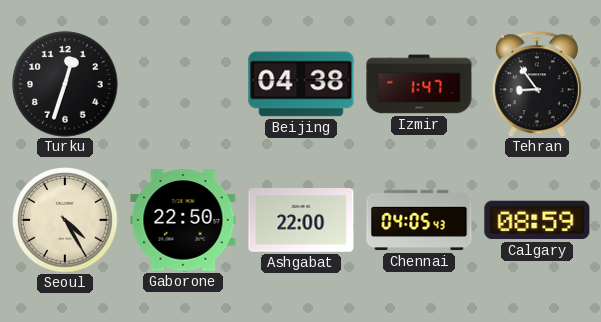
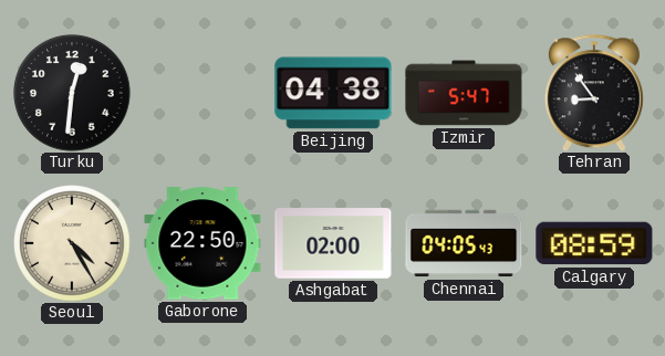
Turku: 12:33 -> 12:31 (72, 93)
Izmir: 1:47 -> 5:47 (464, 93)
Ashgabat: 22:00 -> 02:00 (333, 243)
